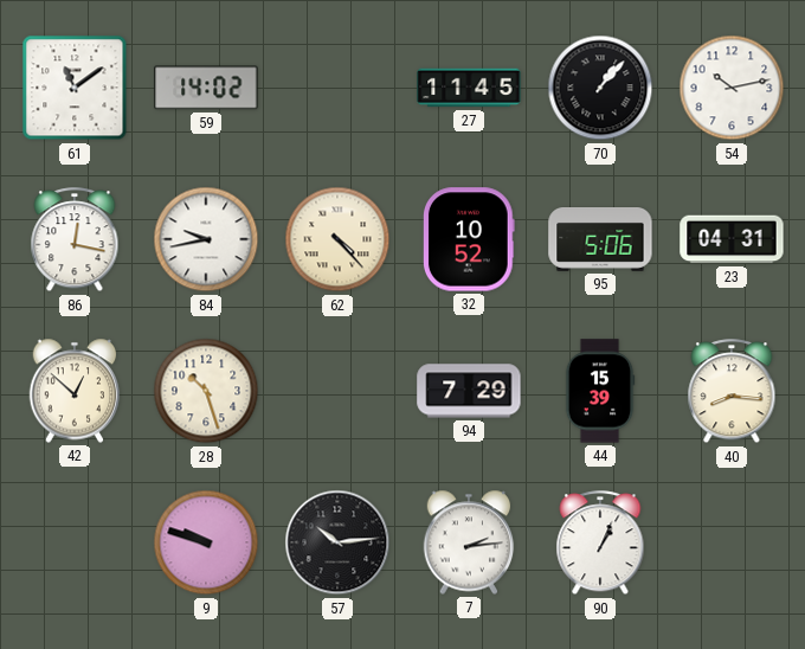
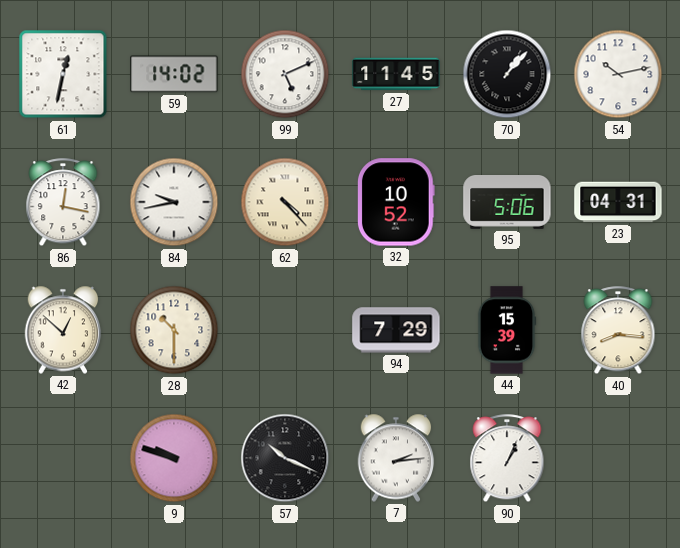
61: 11:09 -> 12:32 (63, 74)
99: none -> 5:11 (285, 74)
28: 10:27 -> 10:30 (174, 330)
57: 10:14 -> 10:19 (285, 458)
